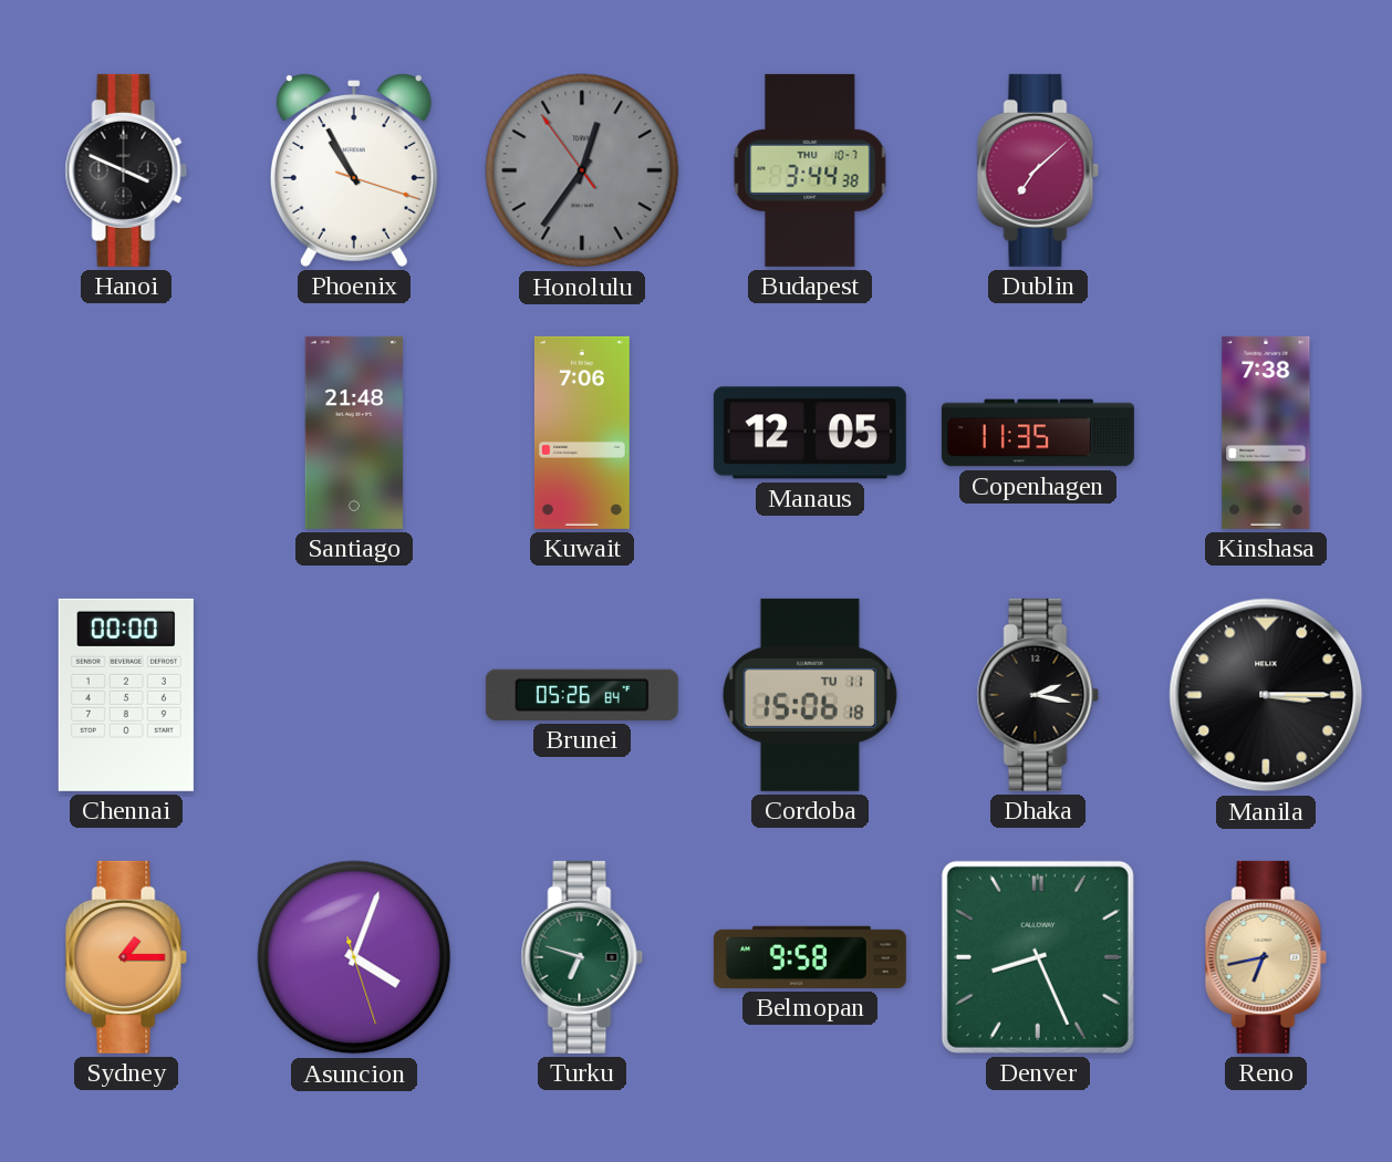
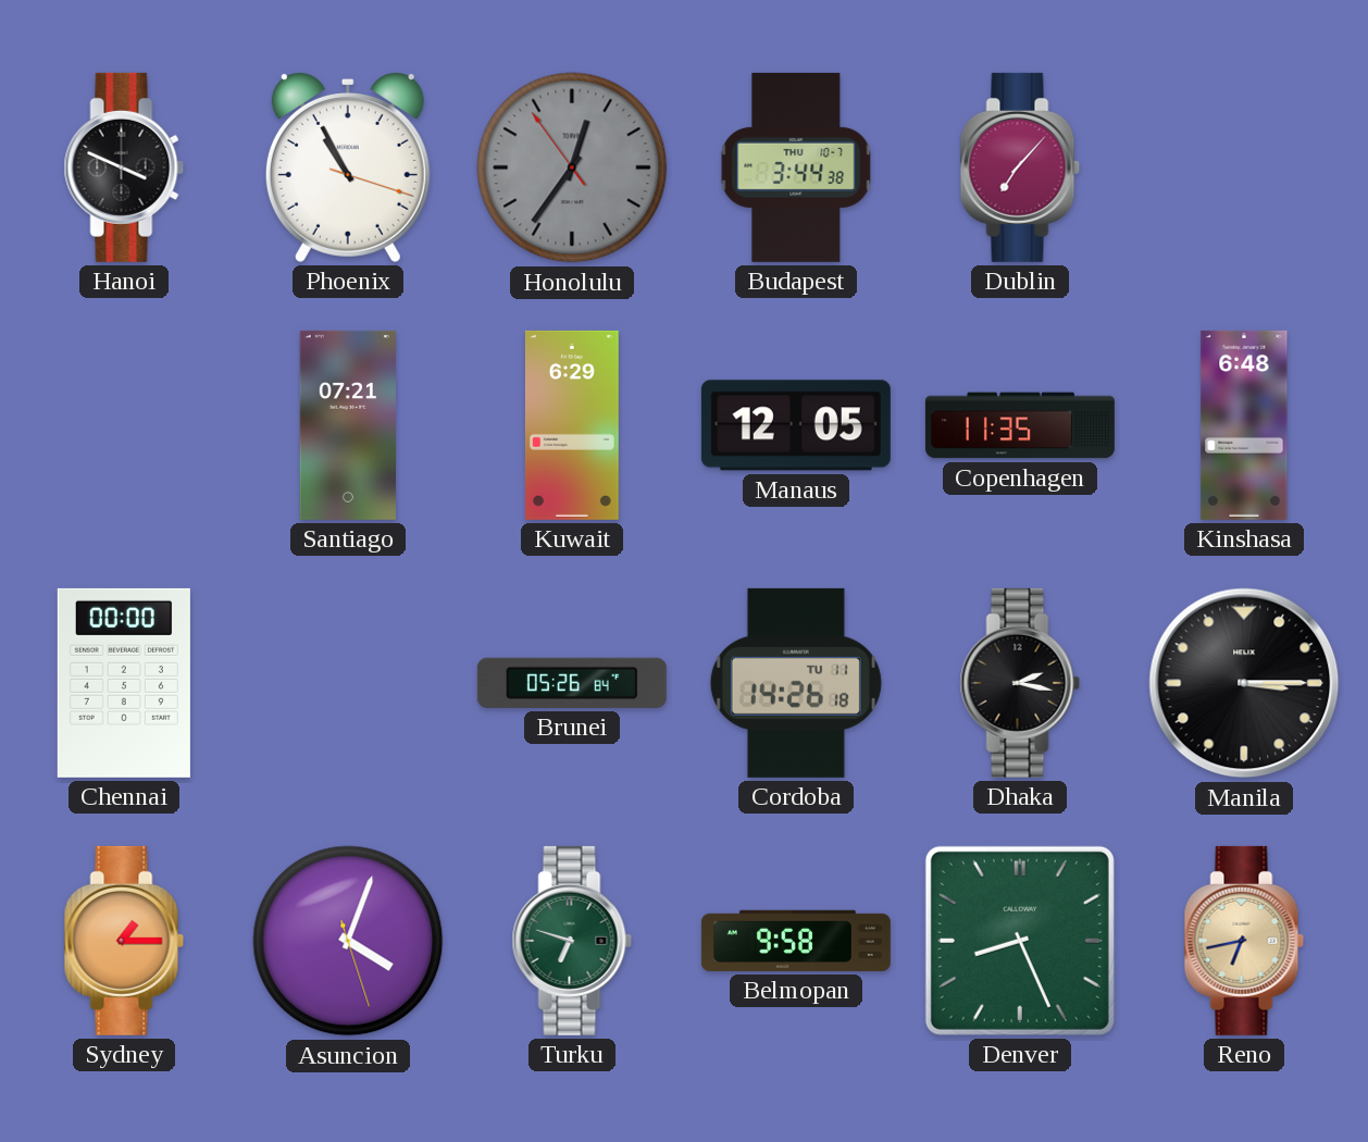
Dublin: 7:08 -> 7:07 (1020, 167)
Santiago: 21:48 -> 07:21 (347, 425)
Kuwait: 7:06 -> 6:29 (572, 425)
Kinshasa: 7:38 -> 6:48 (1244, 425)
Cordoba: 15:06 -> 14:26 (796, 683)
